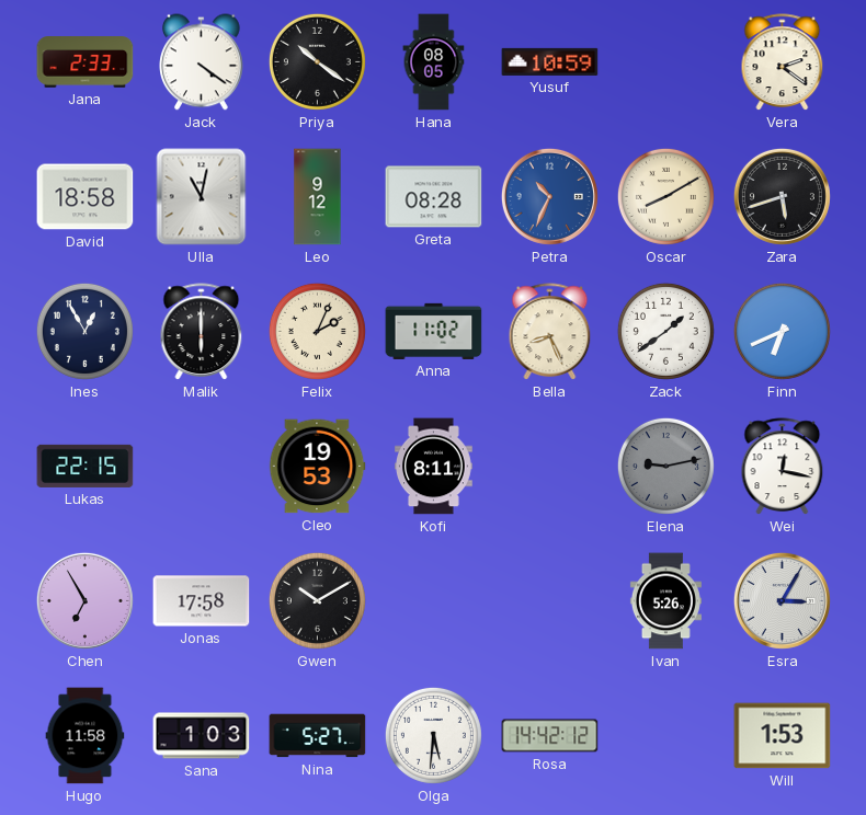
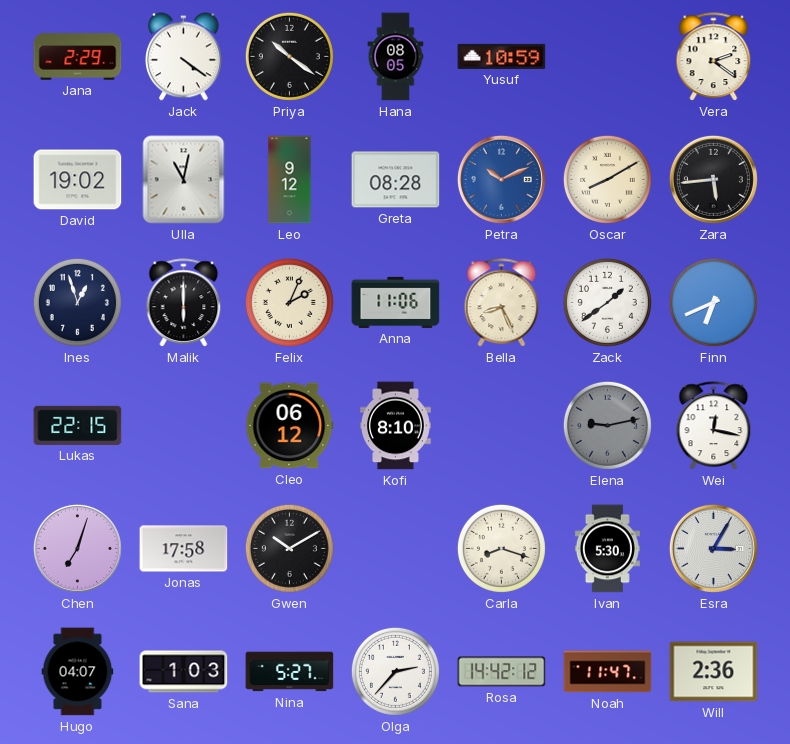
Jana: 2:33 -> 2:29 (78, 57)
David: 18:58 -> 19:02 (78, 180)
Petra: 10:34 -> 10:11 (501, 179)
Zara: 5:42 -> 5:44 (713, 179)
Ines: 12:55 -> 12:57 (77, 302)
Anna: 11:02 -> 11:06 (396, 302)
Cleo: 19:53 -> 06:12 (289, 426)
Kofi: 8:11 -> 8:10 (396, 426)
Chen: 6:55 -> 7:03 (77, 548)
Carla: none -> 8:18 (501, 548)
Ivan: 5:26 -> 5:30 (607, 549)
Hugo: 11:58 -> 04:07 (78, 672)
Olga: 5:31 -> 2:37 (395, 671)
Noah: none -> 11:47 (608, 672)
Will: 1:53 -> 2:36 (714, 672)
